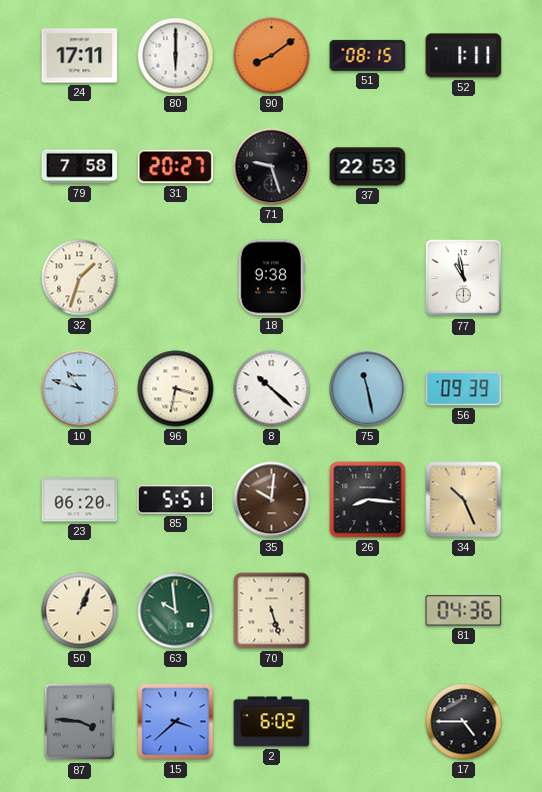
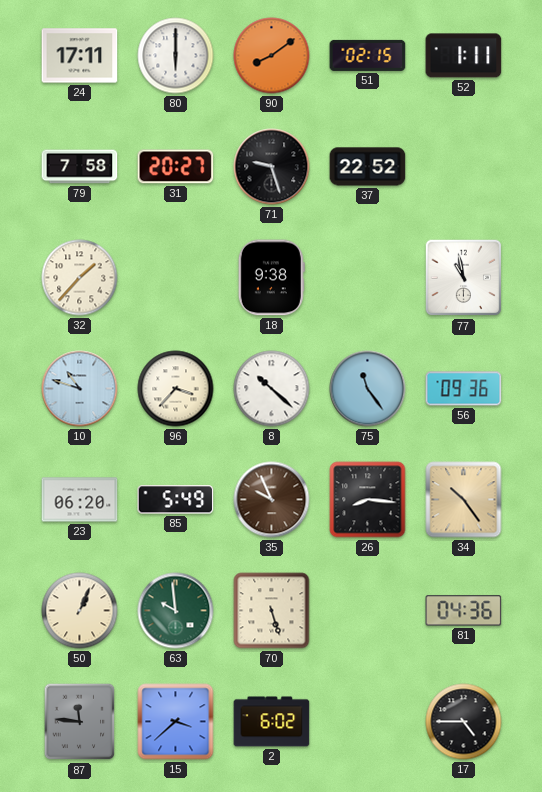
51: 08:15 -> 02:15 (368, 55)
37: 22:53 -> 22:52 (368, 167)
32: 1:33 -> 1:37 (80, 278)
96: 3:32 -> 3:37 (176, 389)
75: 11:28 -> 11:24 (368, 389)
56: 09:39 -> 09:36 (464, 389)
85: 5:51 -> 5:49 (176, 500)
35: 10:01 -> 9:56 (272, 500)
34: 10:26 -> 10:24 (464, 500)
87: 3:46 -> 11:46 (80, 722)
